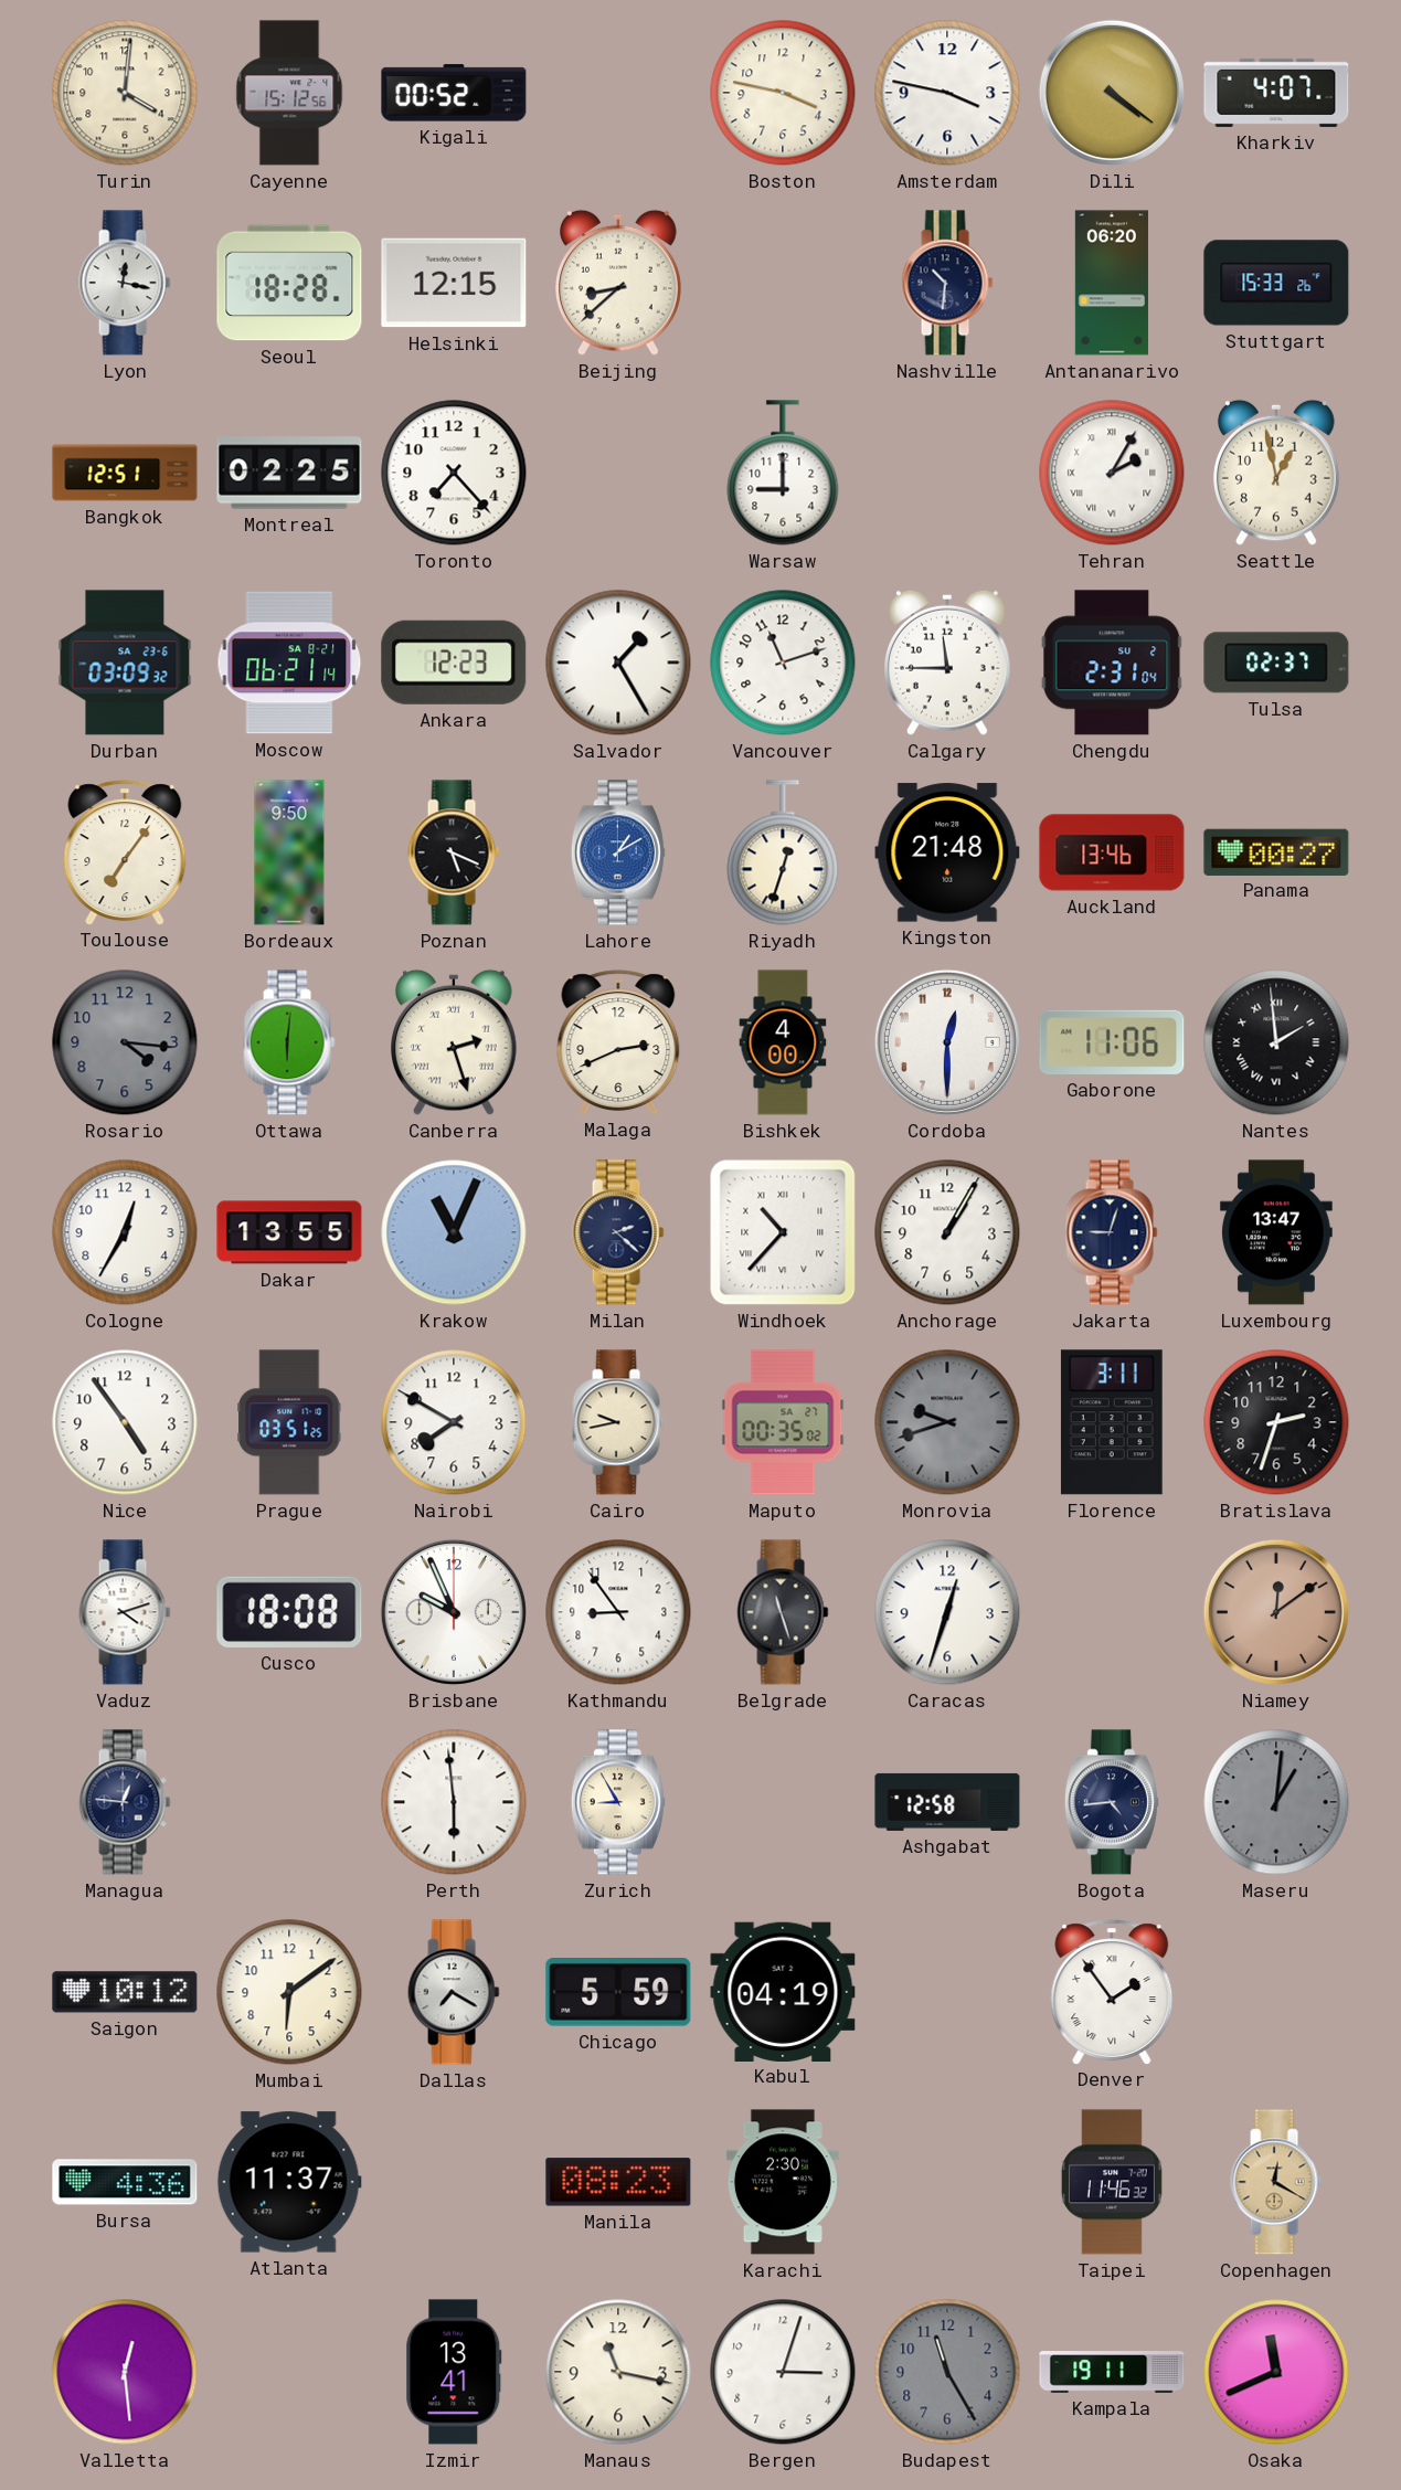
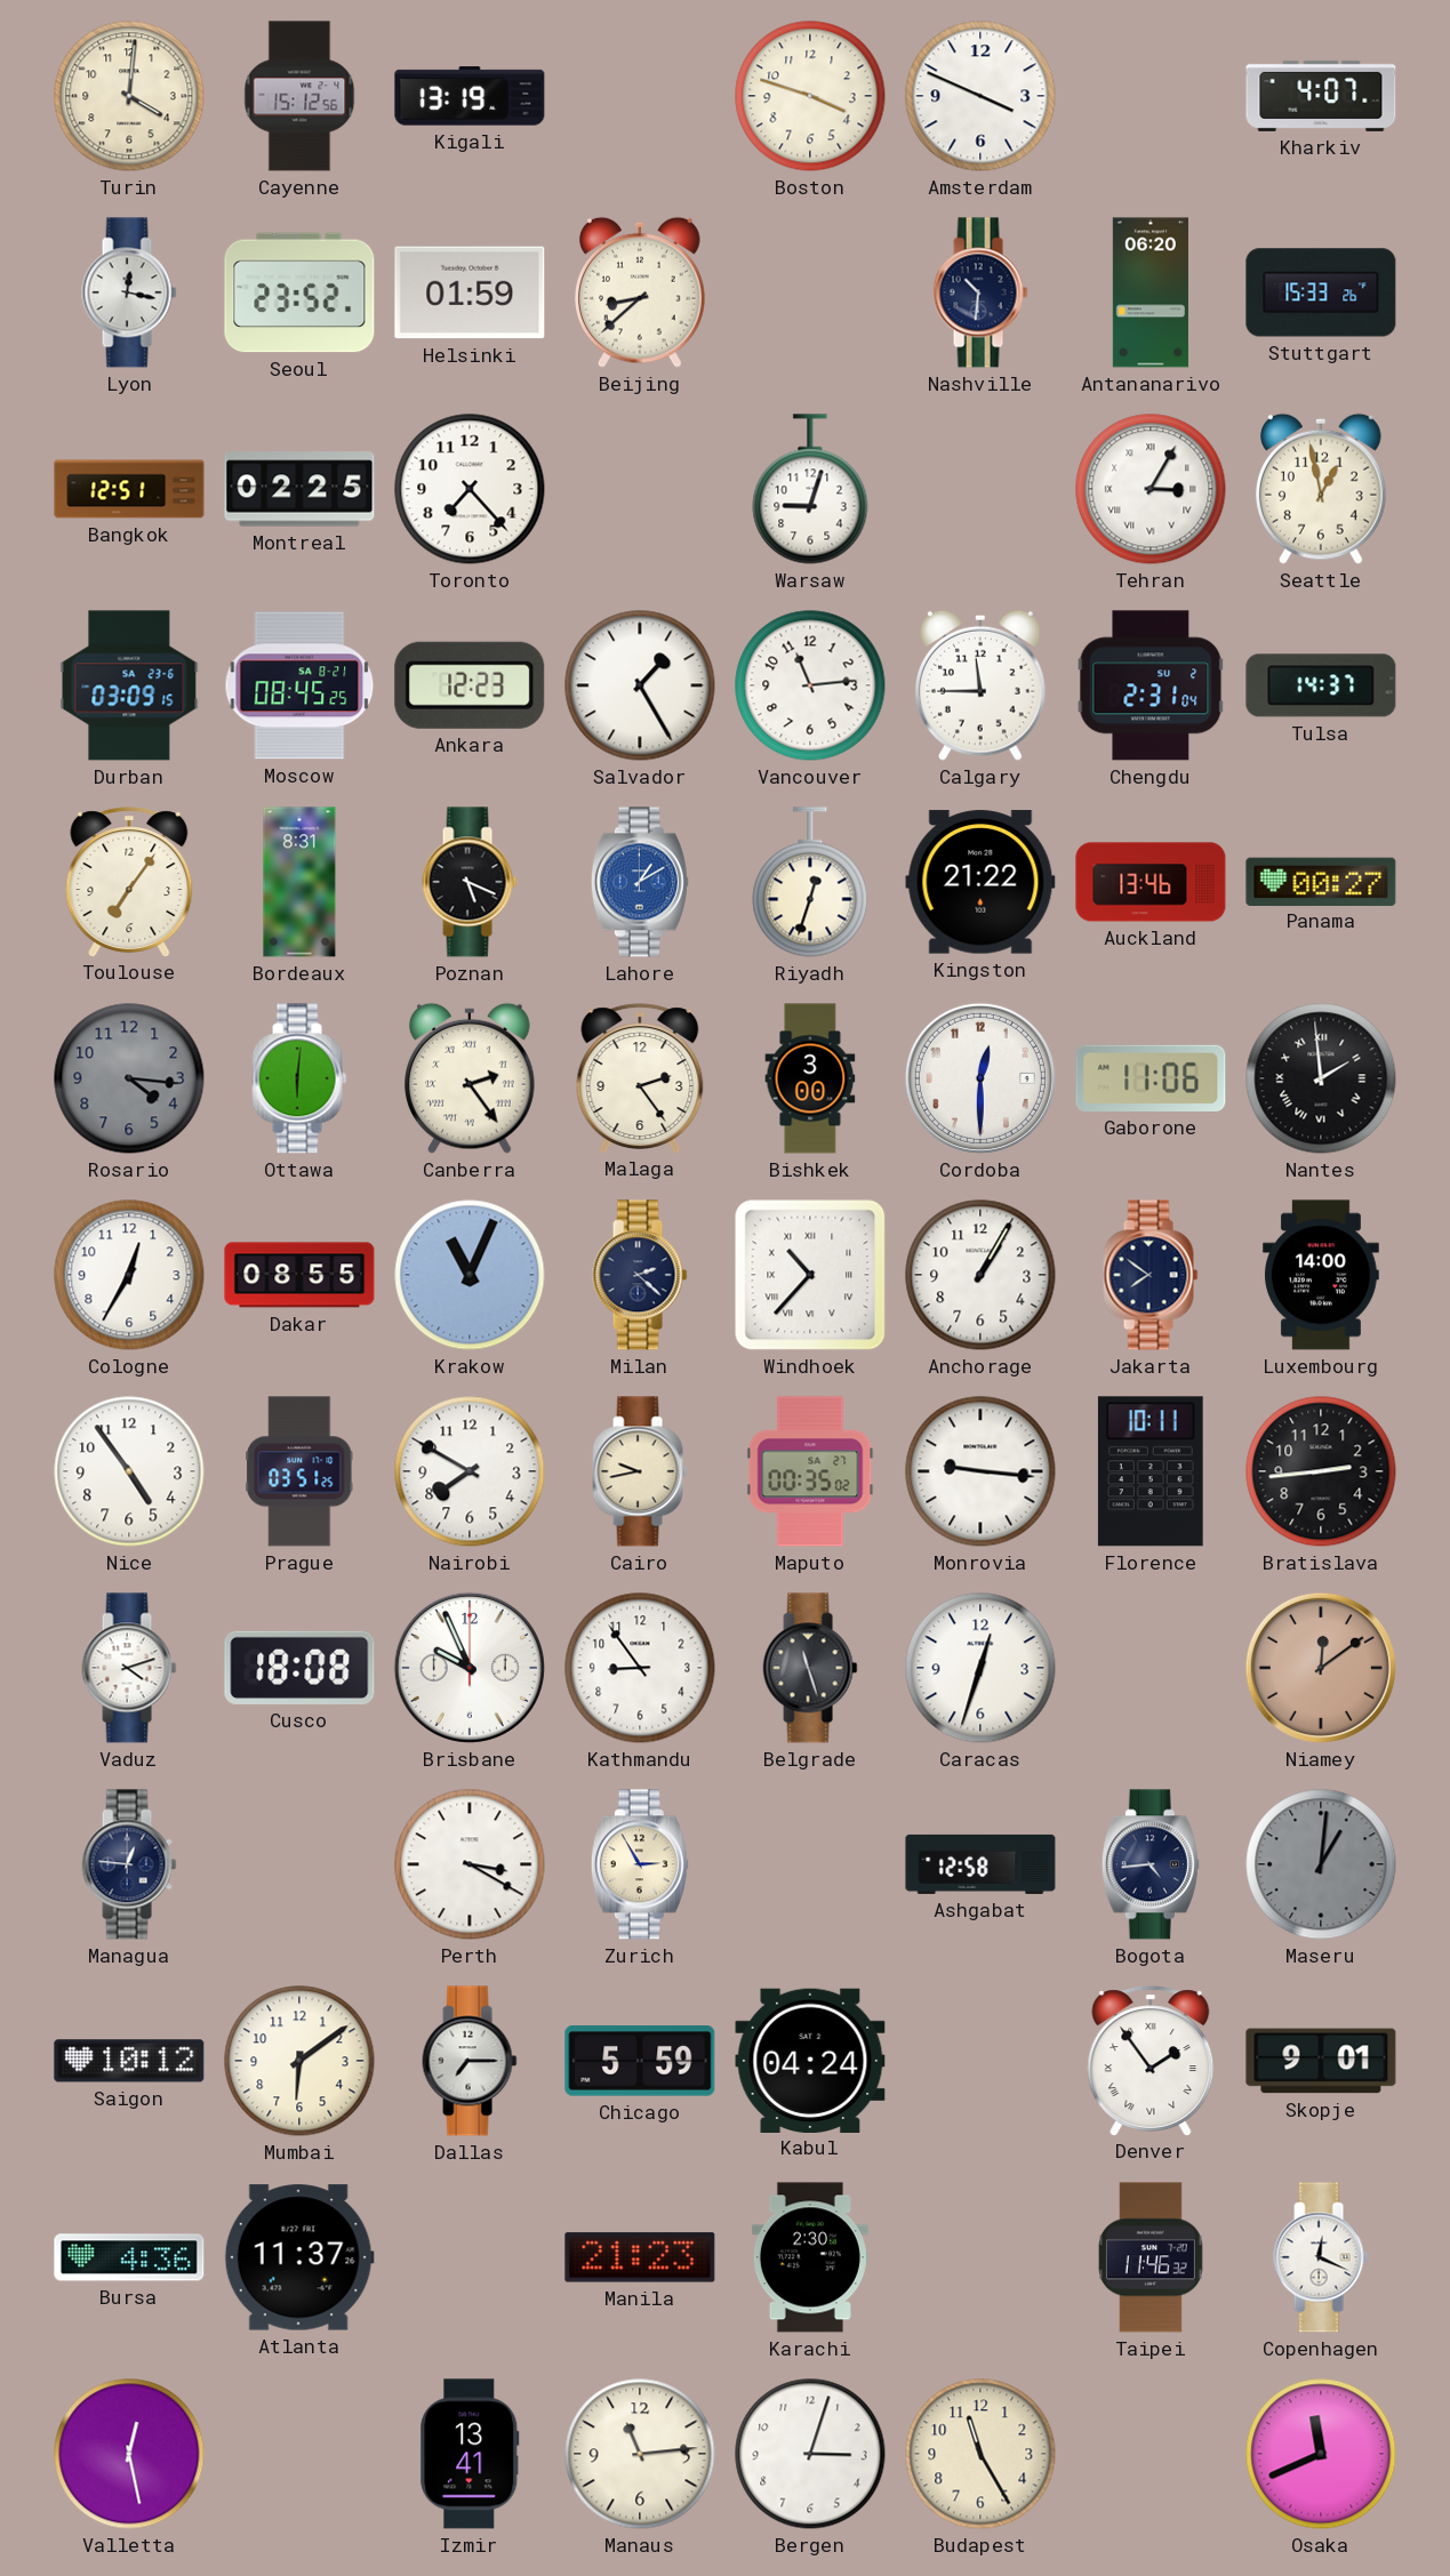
Kigali: 00:52 -> 13:19 (470, 96)
Boston: 3:47 -> 3:48 (810, 96)
Amsterdam: 3:47 -> 3:49 (980, 96)
Dili: 4:21 -> none (1112, 93)
Seoul: 18:28 -> 23:52 (299, 292)
Helsinki: 12:15 -> 01:59 (470, 292)
Warsaw: 9:00 -> 9:03 (810, 489)
Tehran: 2:05 -> 3:05 (1151, 489)
Durban: 03:09:32 -> 03:09:15 (129, 685)
Moscow: 06:21 -> 08:45 (299, 685)
Vancouver: 11:12 -> 11:14 (810, 685)
Tulsa: 02:37 -> 14:37 (1321, 685)
Bordeaux: 9:50 -> 8:31 (299, 882)
Kingston: 21:48 -> 21:22 (980, 882)
Canberra: 2:27 -> 2:24 (471, 1078)
Malaga: 2:41 -> 2:24 (640, 1078)
Bishkek: 4:00 -> 3:00 (810, 1078)
Dakar: 13:55 -> 08:55 (299, 1275)
Jakarta: 9:03 -> 7:51 (1151, 1275)
Luxembourg: 13:47 -> 14:00 (1321, 1275)
Monrovia: 9:42 -> 9:16 (980, 1471)
Monrovia dial: grey -> white (980, 1471)
Florence: 3:11 -> 10:11 (1151, 1471)
Bratislava: 2:33 -> 2:44 (1321, 1471)
Perth: 5:59 -> 3:20 (470, 1864)
Zurich: 8:55 -> 2:55 (640, 1864)
Dallas: 7:20 -> 7:15 (470, 2061)
Kabul: 04:19 -> 04:24 (810, 2060)
Skopje: none -> 9:01 (1321, 2061)
Manila: 08:23 -> 21:23 (640, 2257)
Copenhagen: 12:20 -> 12:19 (1321, 2257)
Copenhagen dial: champagne -> white (1321, 2257)
Valletta: 12:29 -> 12:28 (129, 2454)
Manaus: 11:17 -> 11:14 (640, 2454)
Budapest dial: grey -> cream (980, 2454)
Kampala: 19:11 -> none (1112, 2372)
